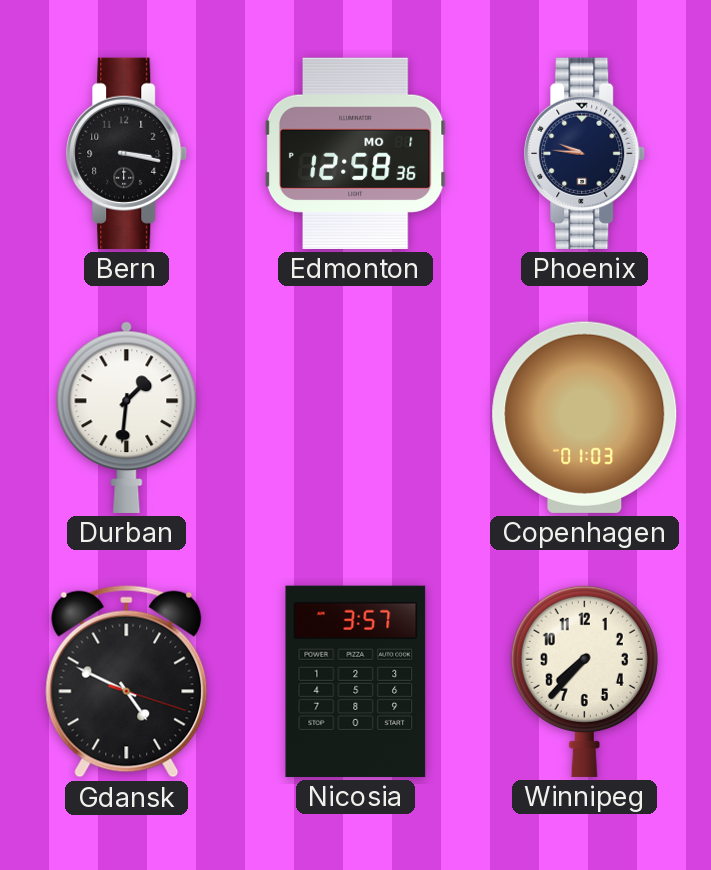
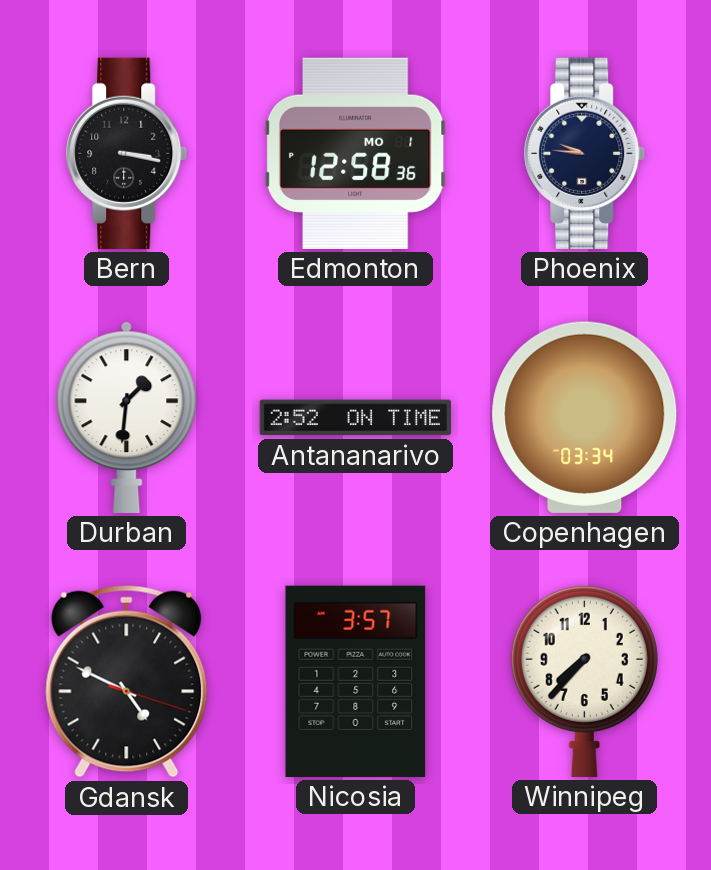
Antananarivo: none -> 2:52 (355, 418)
Copenhagen: 01:03 -> 03:34 (585, 417)
